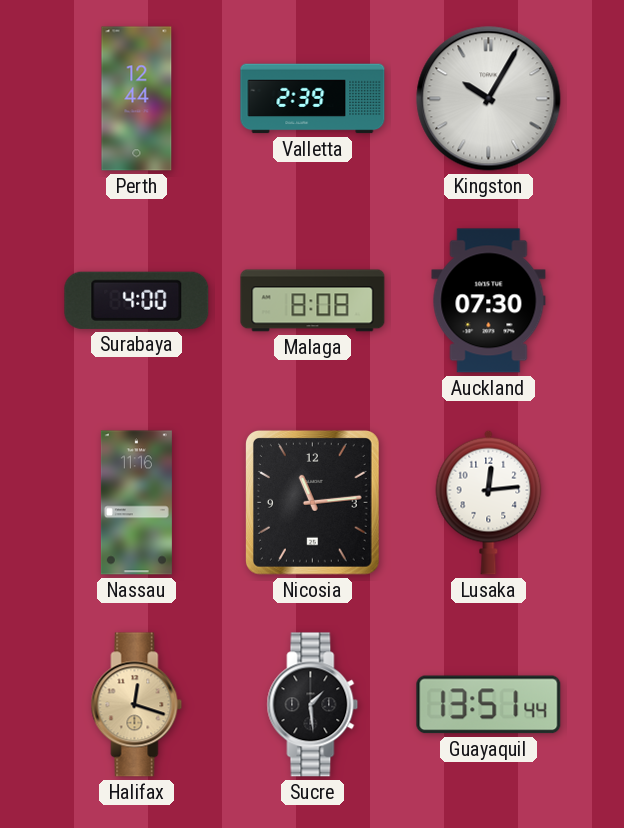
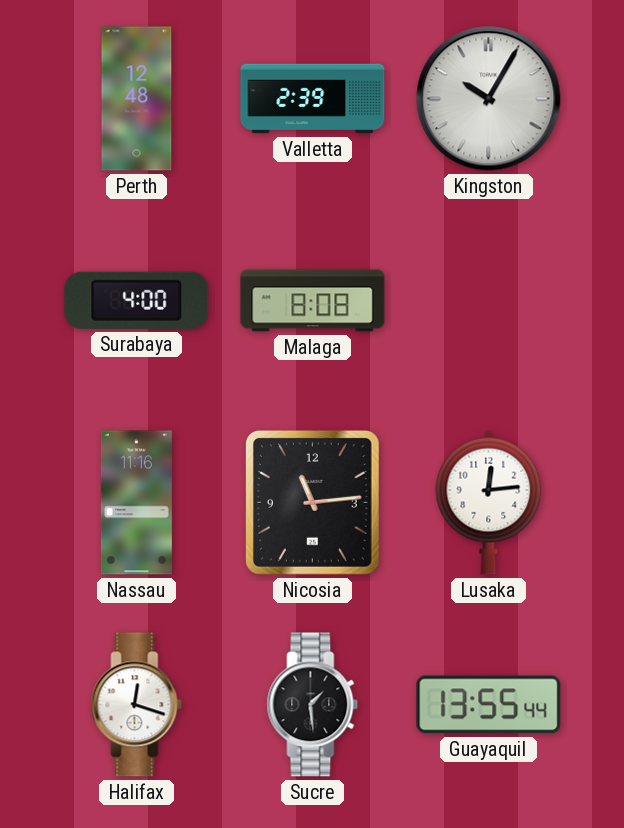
Perth: 12:44 -> 12:48 (137, 99)
Auckland: 07:30 -> none (489, 301)
Halifax dial: champagne -> white (137, 705)
Guayaquil: 13:51 -> 13:55 (489, 705)
